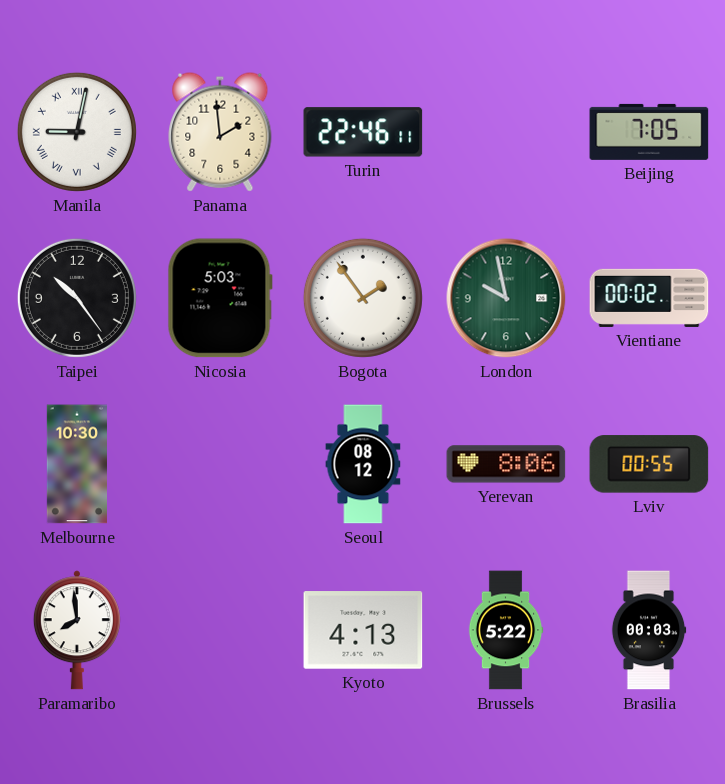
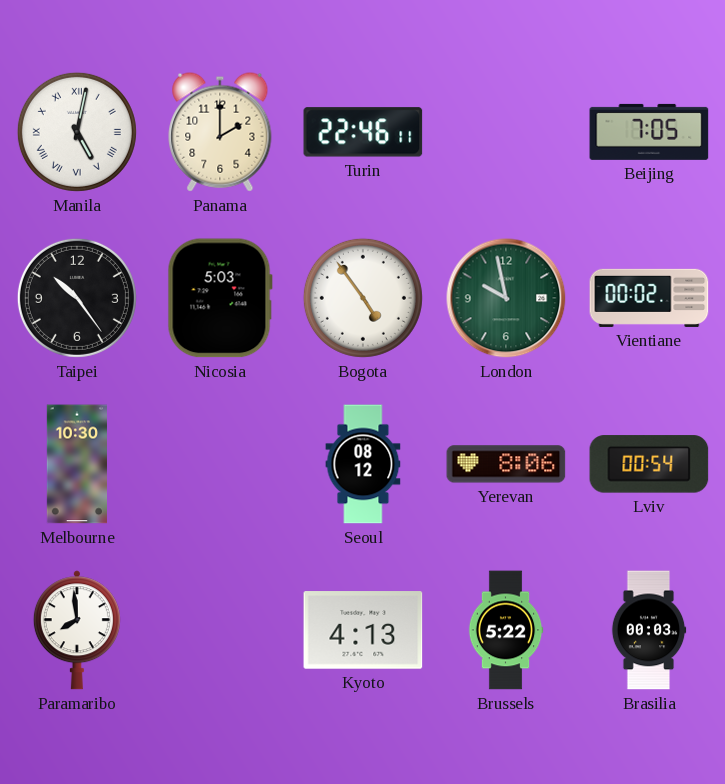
Manila: 9:02 -> 5:02 (77, 132)
Panama: 1:59 -> 2:00 (220, 132)
Bogota: 1:54 -> 4:54 (363, 298)
Lviv: 00:55 -> 00:54 (649, 464)
